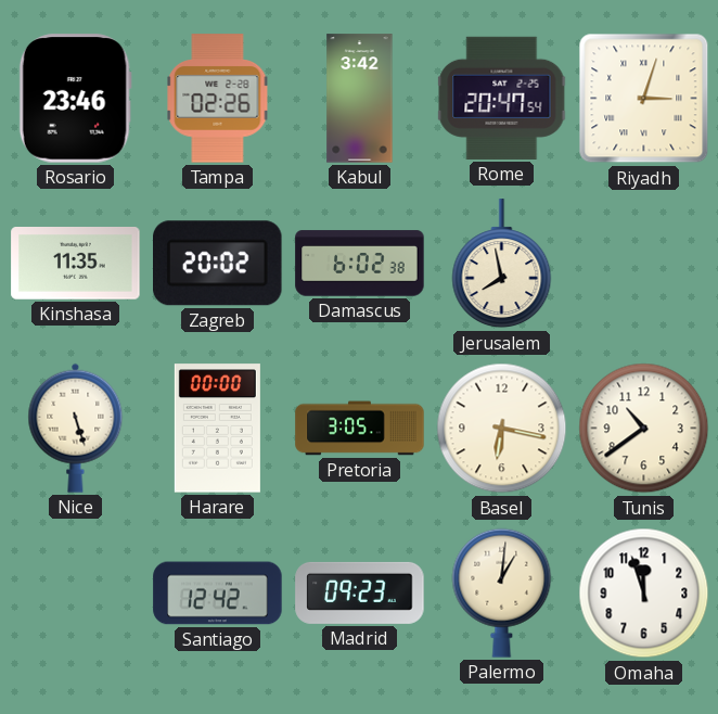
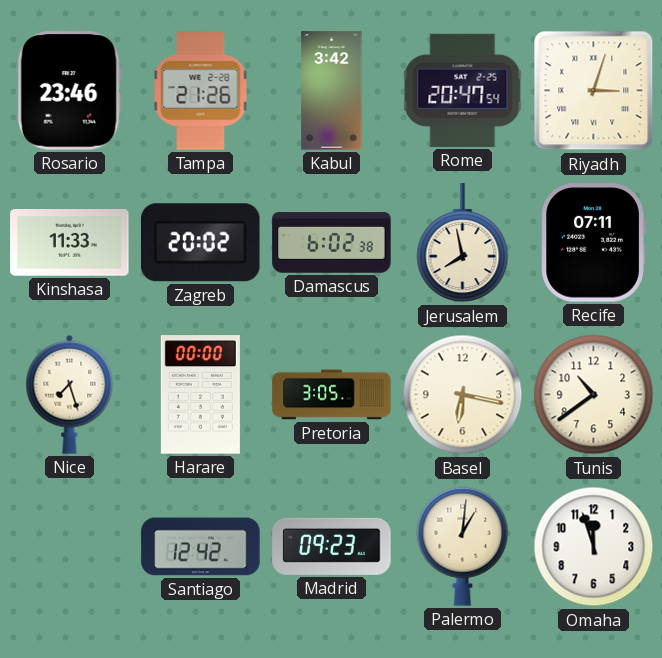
Tampa: 02:26 -> 21:26 (201, 91)
Kinshasa: 11:35 -> 11:33 (70, 243)
Recife: none -> 07:11 (593, 243)
Nice: 5:27 -> 7:27 (70, 394)
